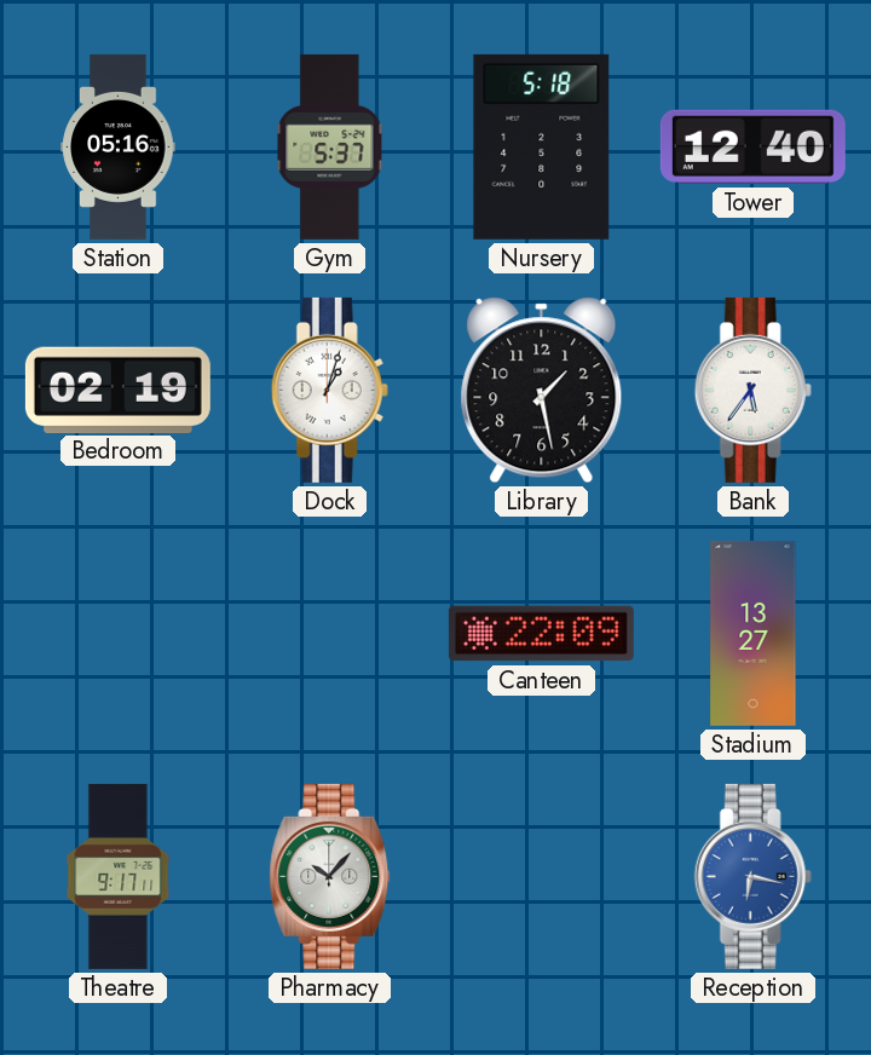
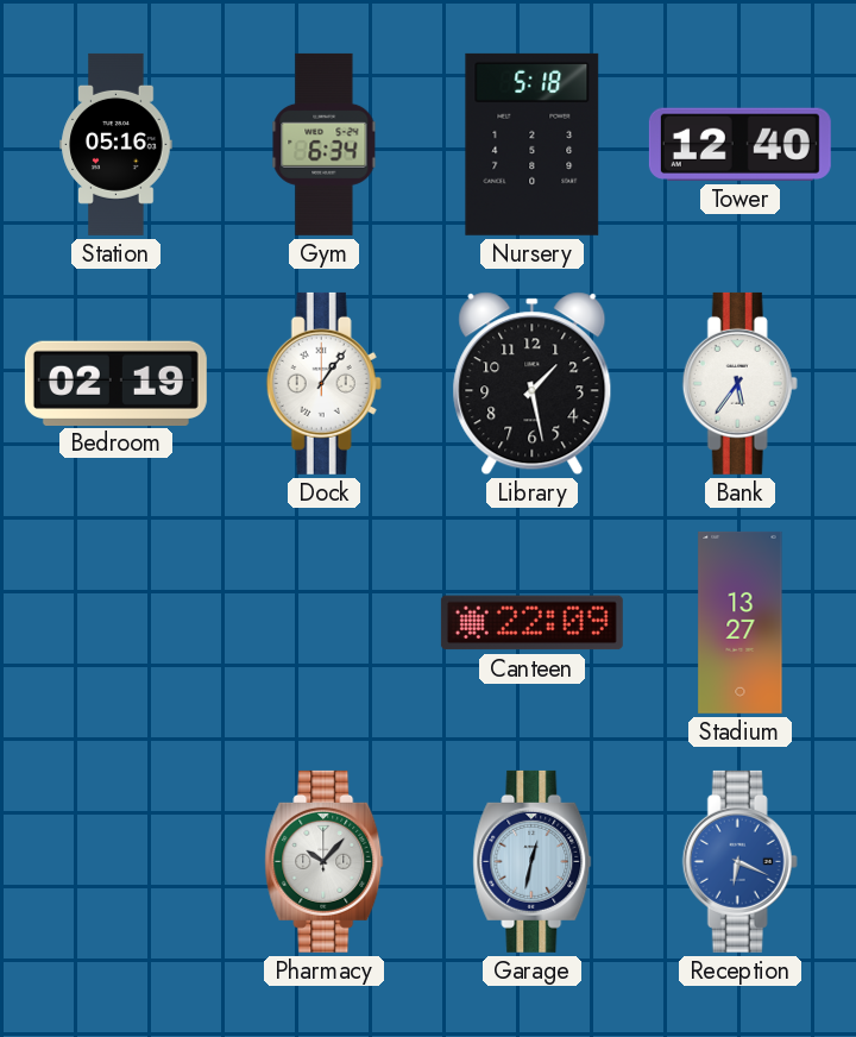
Gym: 5:37 -> 6:34 (325, 144)
Dock: 1:03 -> 1:06 (323, 383)
Theatre: 9:17 -> none (119, 876)
Garage: none -> 12:32 (533, 861)
Reception: 6:17 -> 6:19 (739, 861)
